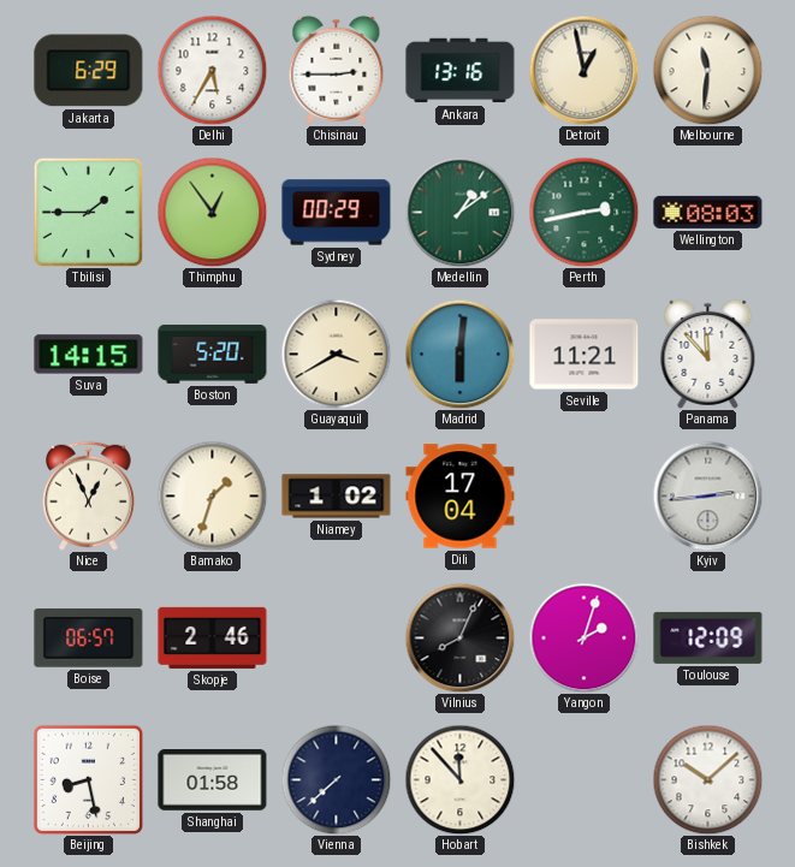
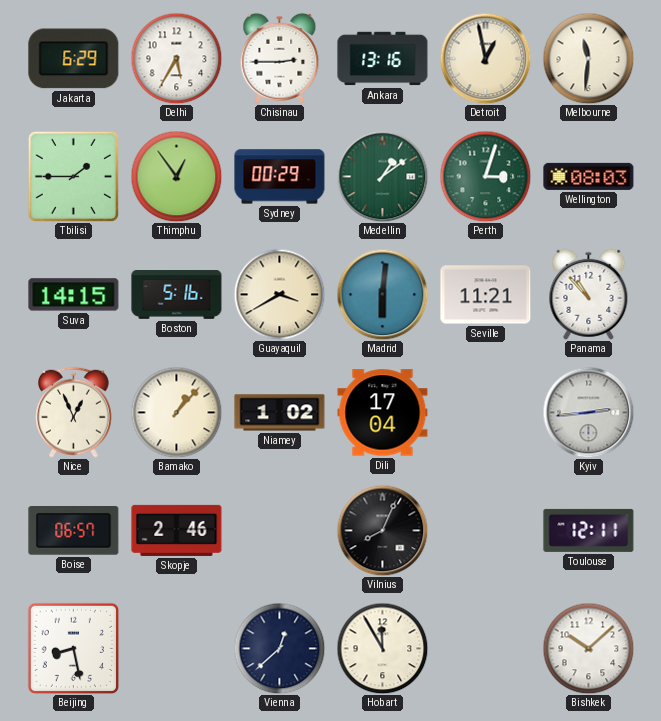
Perth: 2:43 -> 3:03 (485, 176)
Boston: 5:20 -> 5:16 (177, 295)
Panama: 11:53 -> 10:53 (589, 294)
Bamako: 1:33 -> 1:07 (176, 412)
Yangon: 2:03 -> none (583, 637)
Toulouse: 12:09 -> 12:11 (589, 530)
Shanghai: 01:58 -> none (213, 780)
Vienna: 7:38 -> 12:38 (279, 648)
Hobart: 11:53 -> 11:55 (382, 648)
